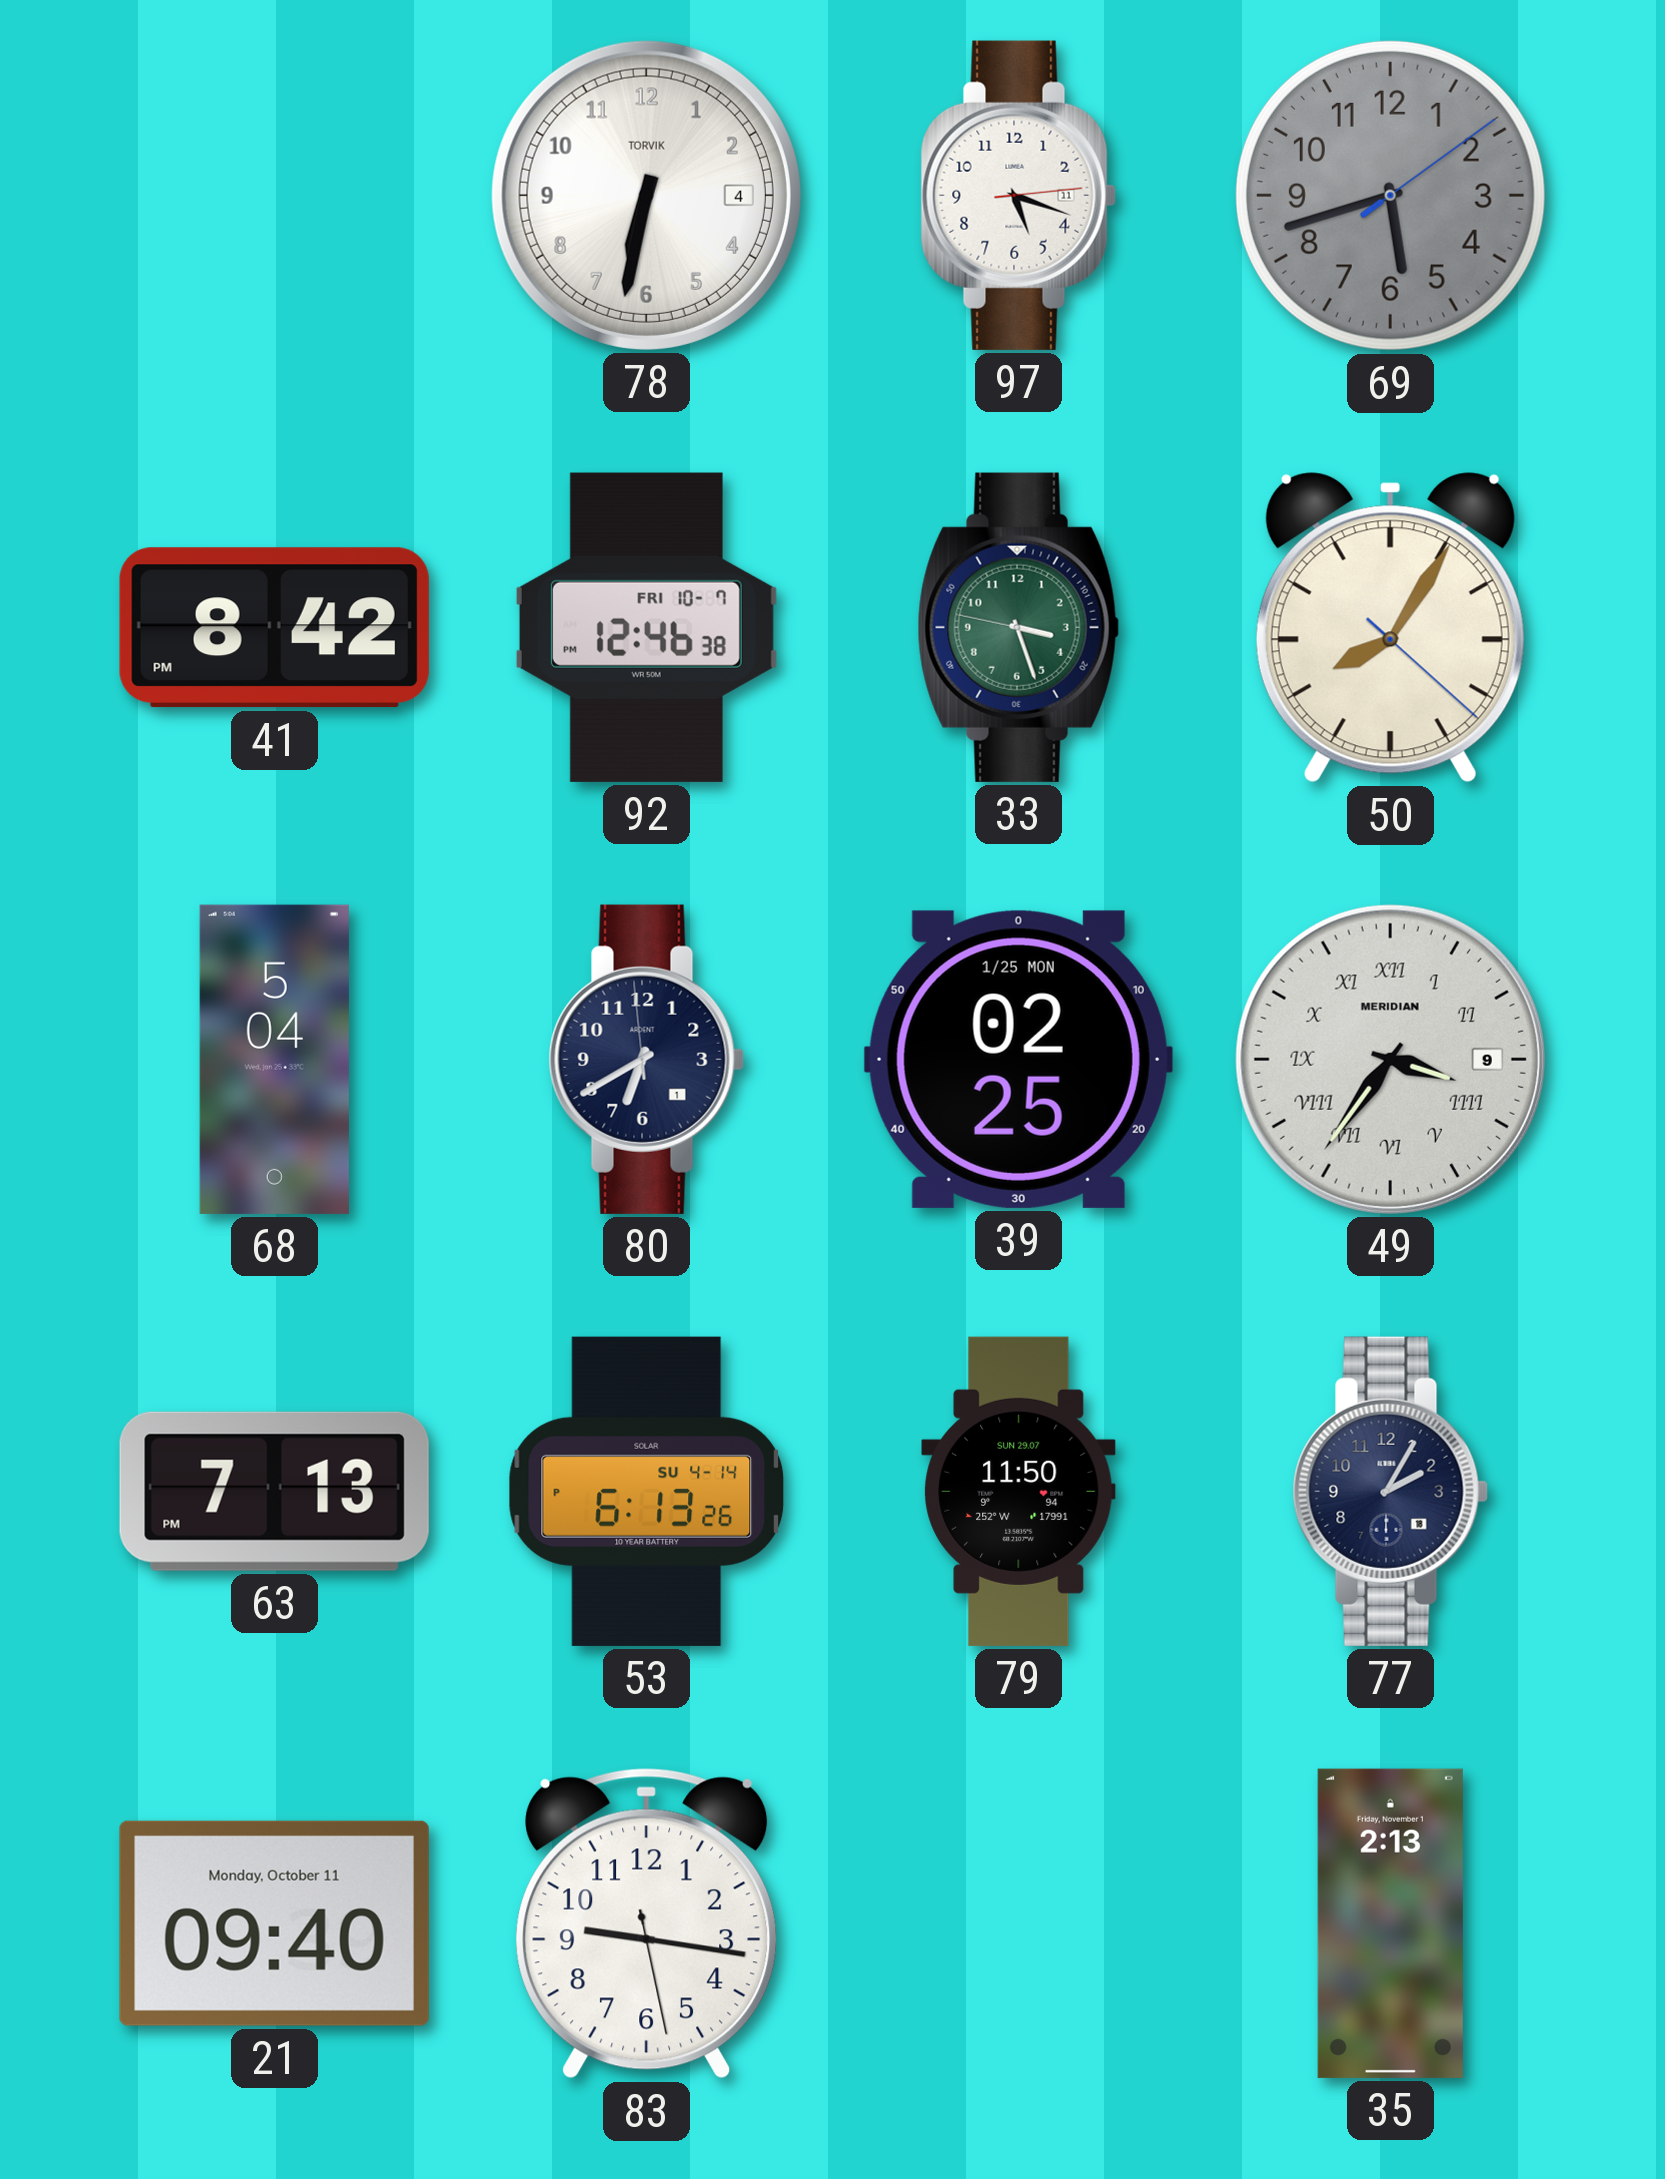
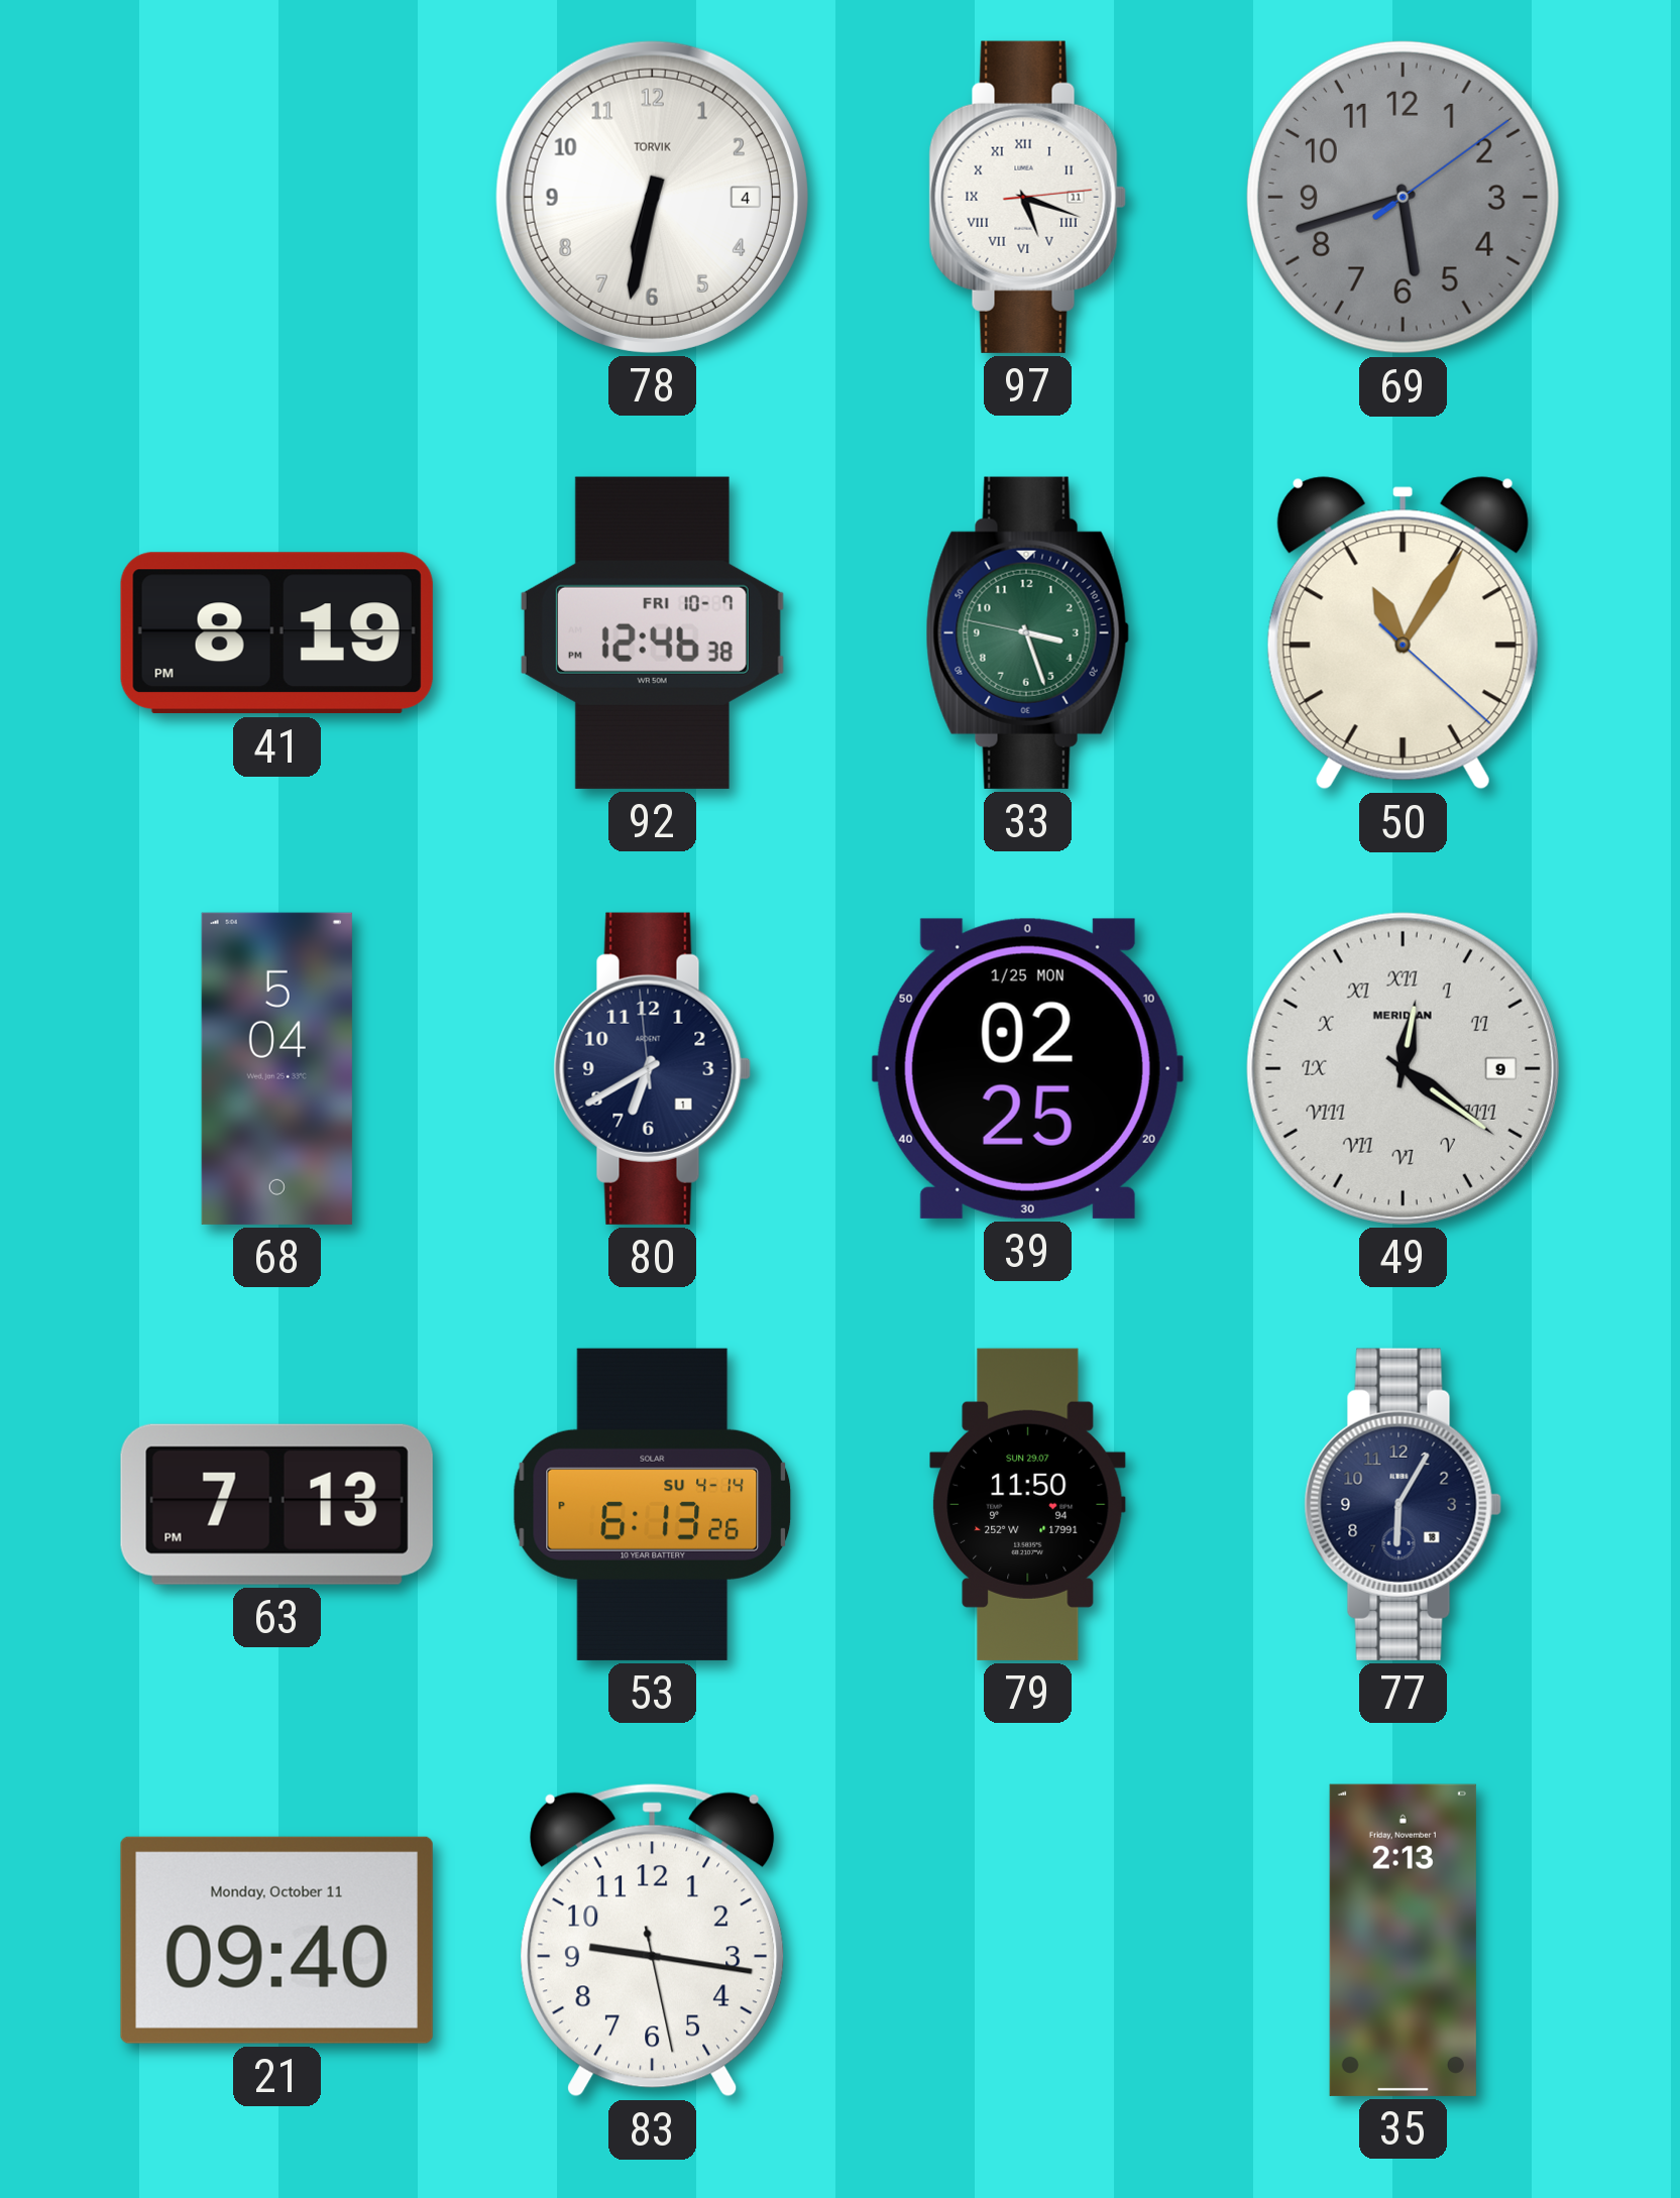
97 numerals: Arabic -> Roman (1027, 197)
41: 8:42 -> 8:19 (276, 633)
50: 8:05 -> 11:05 (1403, 633)
49: 3:36 -> 12:21 (1403, 1068)
77: 2:05 -> 6:05 (1403, 1504)
